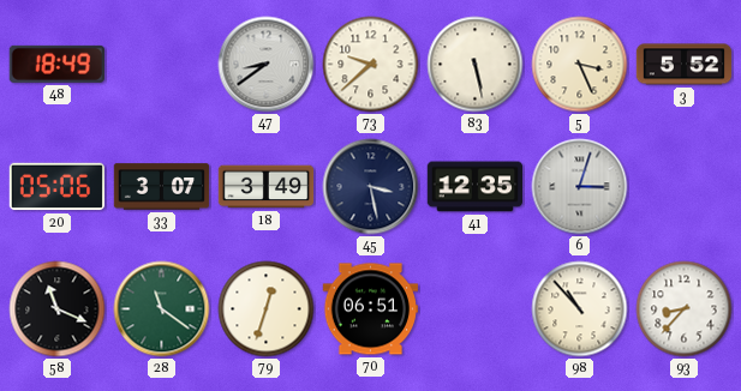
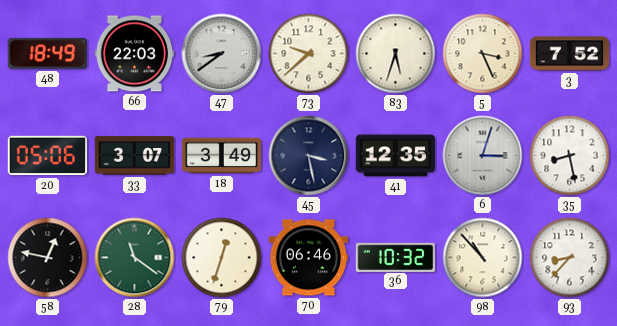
66: none -> 22:03 (134, 54)
83: 5:28 -> 5:33 (396, 54)
3: 5:52 -> 7:52 (570, 54)
35: none -> 8:28 (570, 156)
58: 11:19 -> 12:47 (48, 258)
70: 06:51 -> 06:46 (308, 258)
36: none -> 10:32 (396, 257)
